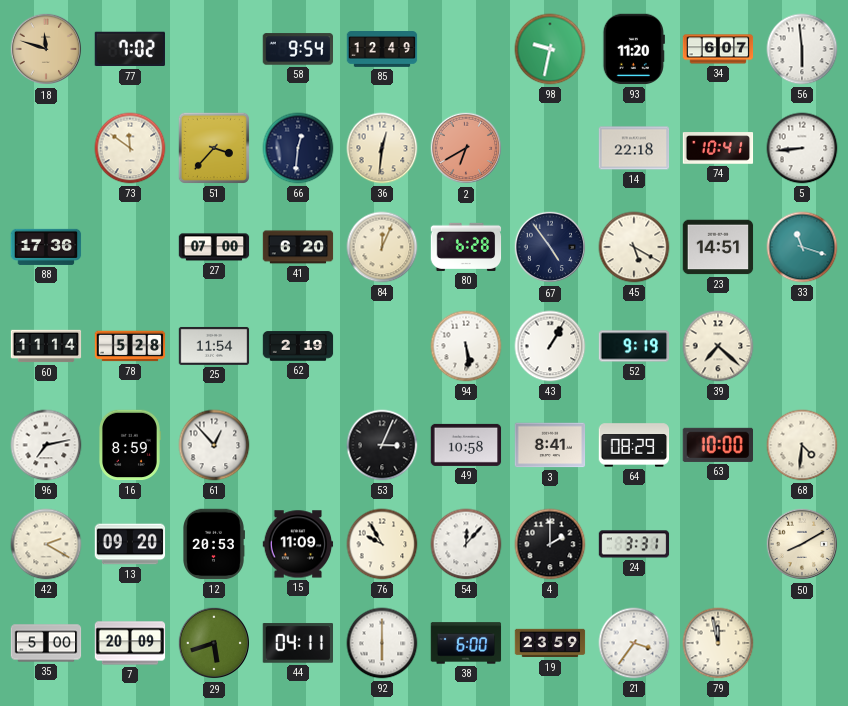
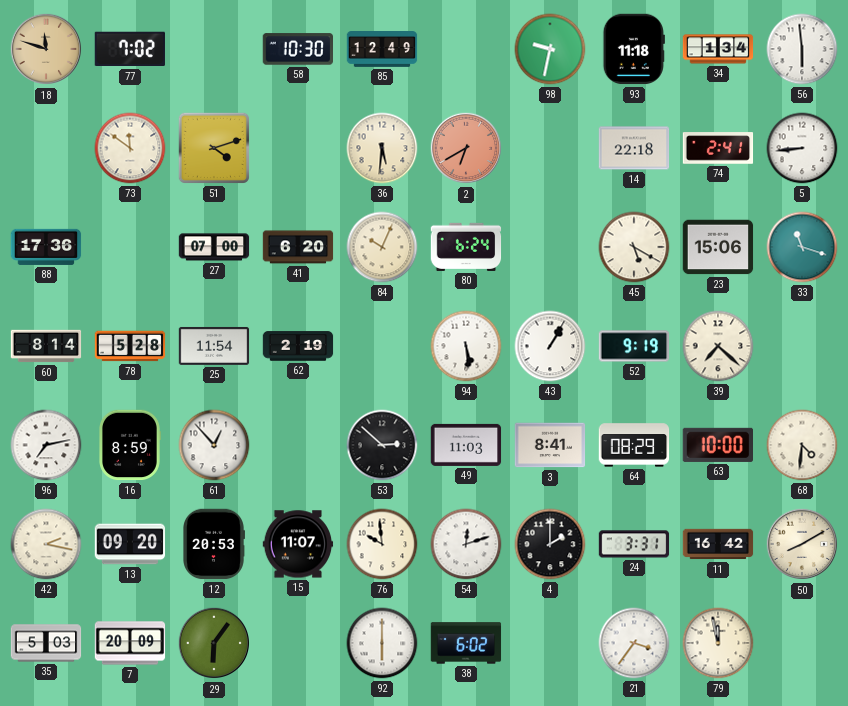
58: 9:54 -> 10:30 (297, 49)
93: 11:20 -> 11:18 (634, 49)
34: 6:07 -> 1:34 (718, 49)
51: 3:37 -> 4:12 (214, 148)
66: 12:31 -> none (298, 148)
36: 12:31 -> 5:31 (382, 148)
74: 10:41 -> 2:41 (718, 148)
84: 12:04 -> 10:04 (382, 247)
80: 6:28 -> 6:24 (466, 247)
67: 4:54 -> none (550, 247)
23: 14:51 -> 15:06 (718, 247)
60: 11:14 -> 8:14 (46, 346)
53: 3:04 -> 2:52 (382, 445)
49: 10:58 -> 11:03 (466, 445)
42: 2:20 -> 2:17 (46, 544)
15: 11:09 -> 11:07 (298, 544)
76: 9:55 -> 9:59 (382, 544)
54: 12:07 -> 12:12 (466, 544)
11: none -> 16:42 (718, 544)
35: 5:00 -> 5:03 (46, 643)
29: 5:42 -> 6:06 (214, 643)
44: 04:11 -> none (297, 643)
38: 6:00 -> 6:02 (466, 643)
19: 23:59 -> none (550, 643)
